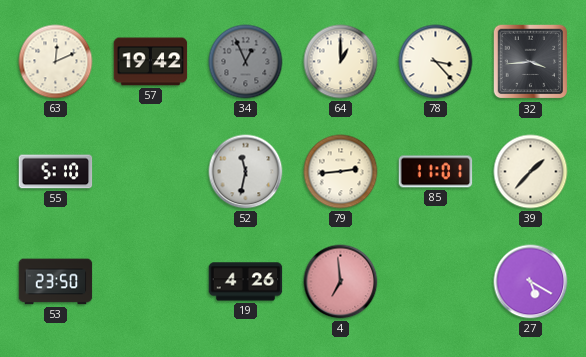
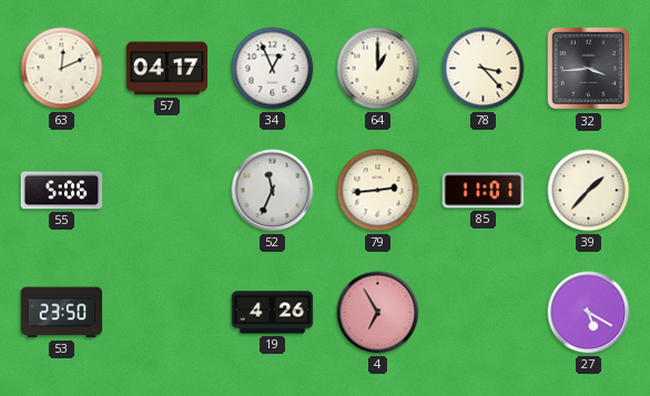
57: 19:42 -> 04:17 (167, 69)
34 dial: grey -> white (273, 69)
55: 5:10 -> 5:06 (62, 191)
52: 11:32 -> 11:34 (273, 191)
4: 6:59 -> 6:55 (378, 313)
